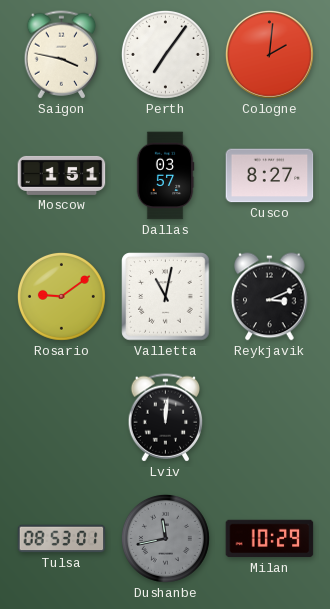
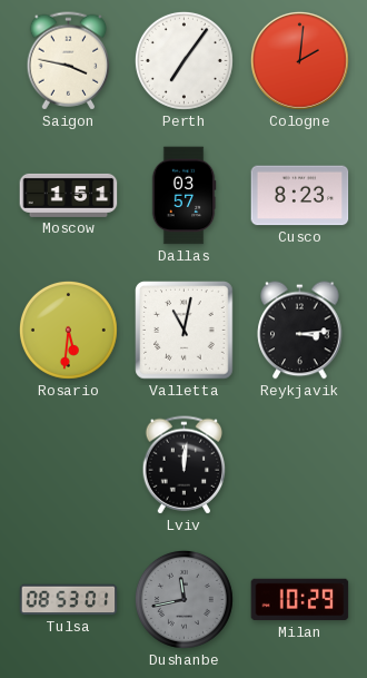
Cusco: 8:27 -> 8:23 (300, 196)
Rosario: 9:09 -> 5:31 (68, 330)
Reykjavik: 3:11 -> 3:14 (300, 331)
